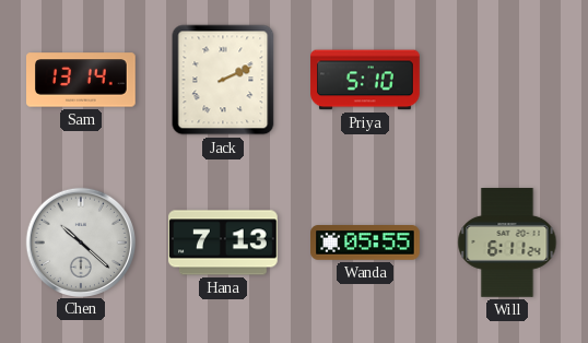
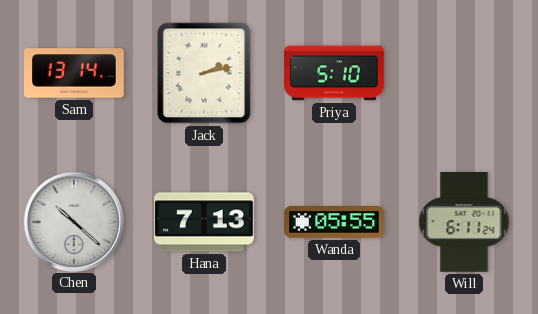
Jack: 2:11 -> 2:13 (204, 73)
